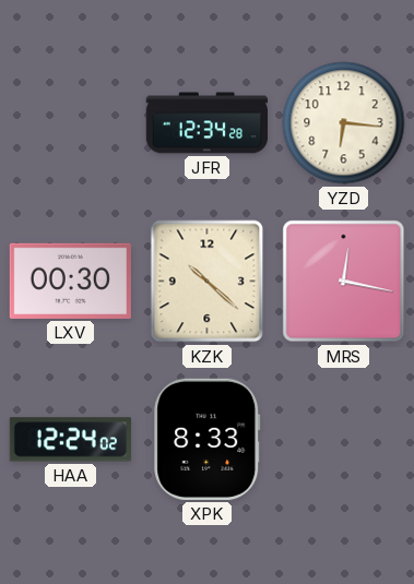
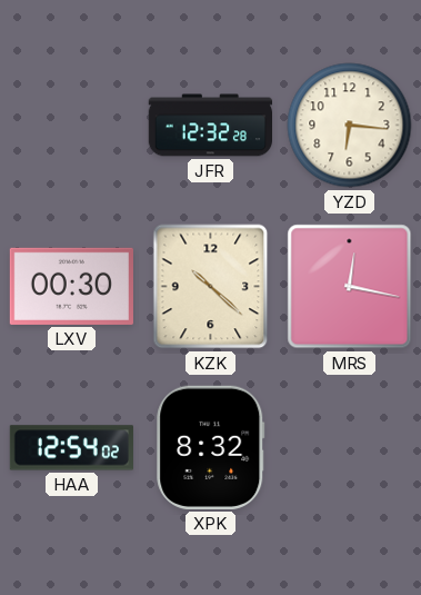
JFR: 12:34 -> 12:32 (210, 126)
HAA: 12:24 -> 12:54 (71, 448)
XPK: 8:33 -> 8:32 (211, 447)
